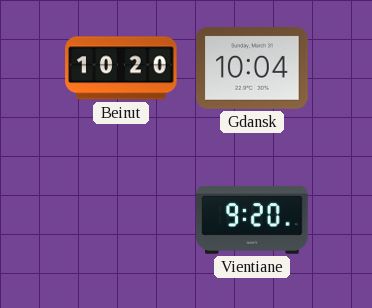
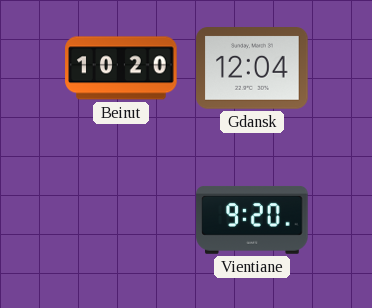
Gdansk: 10:04 -> 12:04 (252, 69)
